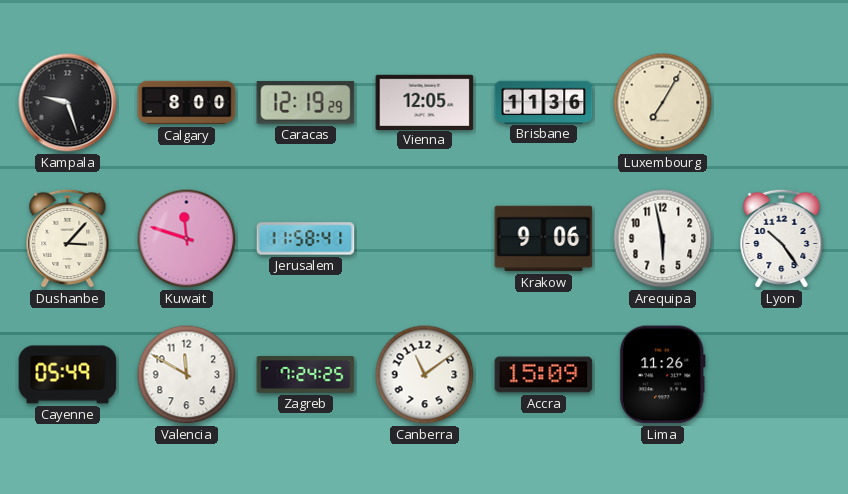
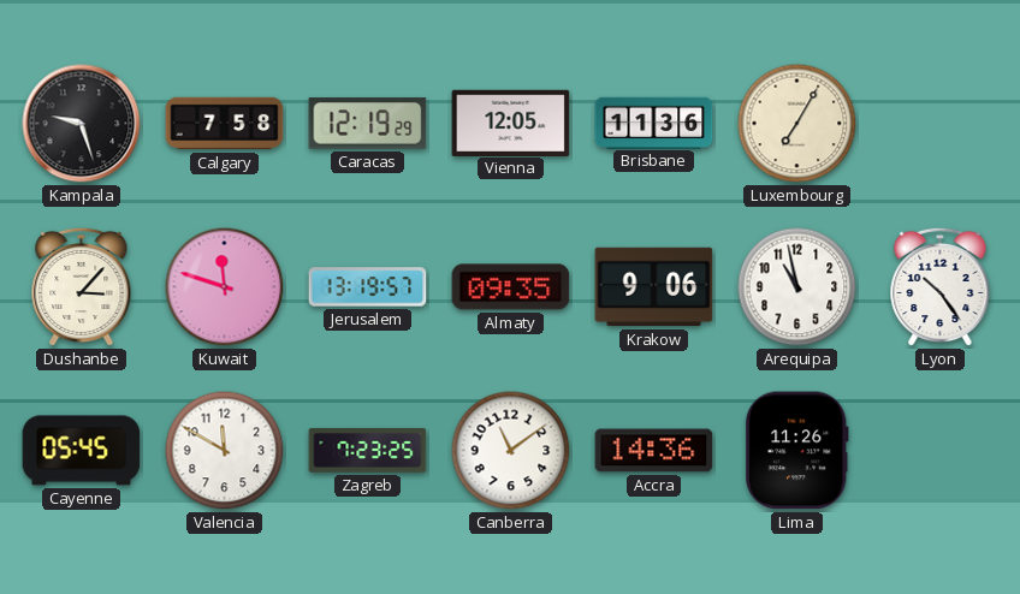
Calgary: 8:00 -> 7:58 (225, 124)
Jerusalem: 11:58 -> 13:19 (368, 287)
Almaty: none -> 09:35 (511, 287)
Arequipa: 5:58 -> 10:58 (797, 287)
Cayenne: 05:49 -> 05:45 (82, 451)
Zagreb: 7:24 -> 7:23 (368, 451)
Accra: 15:09 -> 14:36 (654, 451)
